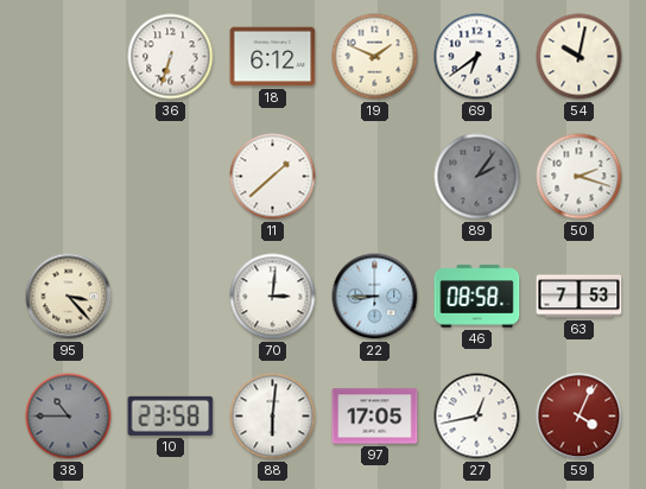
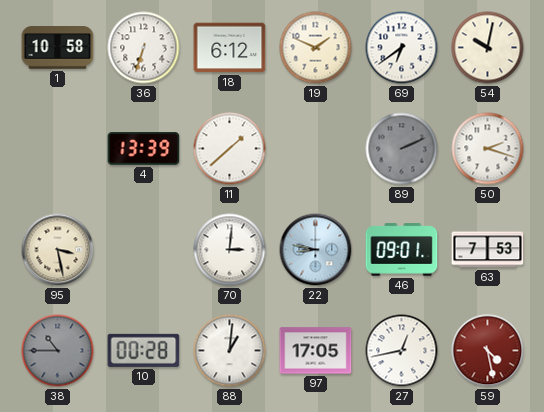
1: none -> 10:58 (58, 48)
4: none -> 13:39 (144, 149)
89: 2:06 -> 2:11 (402, 149)
95: 3:23 -> 3:28 (58, 250)
22: 8:45 -> 8:47 (316, 250)
46: 08:58 -> 09:01 (402, 250)
10: 23:58 -> 00:28 (144, 350)
88: 6:01 -> 1:01 (230, 351)
59: 4:04 -> 4:28 (488, 351)
